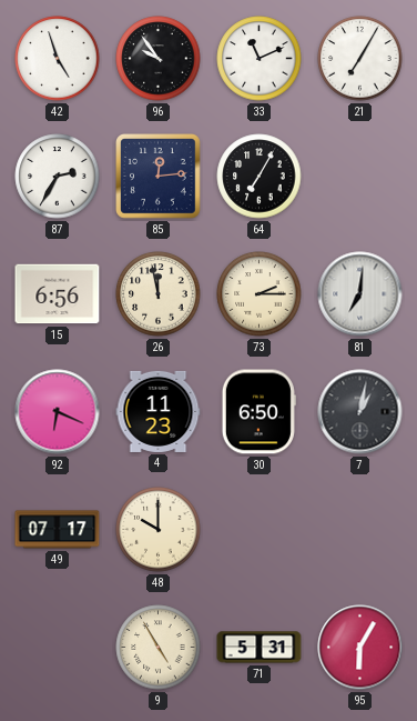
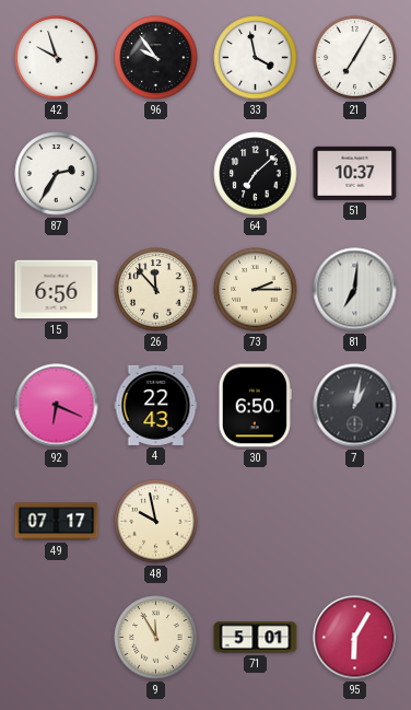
42: 4:57 -> 9:57 (57, 58)
33: 11:11 -> 3:58 (256, 58)
85: 12:14 -> none (159, 177)
64: 7:05 -> 7:08 (256, 174)
51: none -> 10:37 (355, 173)
26: 11:58 -> 11:53 (156, 290)
4: 11:23 -> 22:43 (156, 405)
48: 10:00 -> 9:58 (156, 522)
9: 4:55 -> 11:55 (156, 638)
71: 5:31 -> 5:01 (256, 638)
